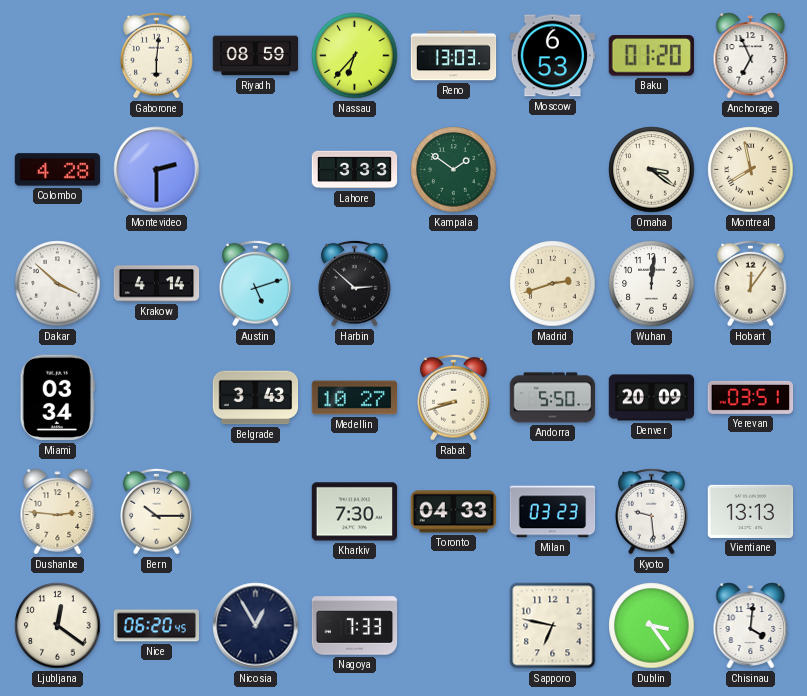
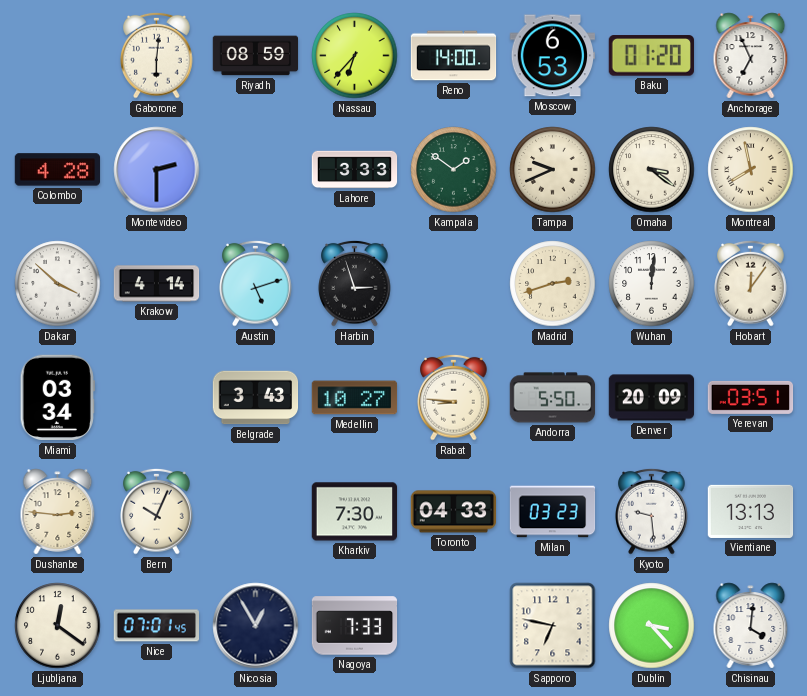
Reno: 13:03 -> 14:00 (454, 56)
Tampa: none -> 9:41 (553, 170)
Harbin: 2:52 -> 2:57 (355, 283)
Rabat: 8:42 -> 8:46 (454, 397)
Bern: 10:15 -> 10:04 (157, 511)
Nice: 06:20 -> 07:01 (156, 626)
Dublin: 3:24 -> 3:23 (652, 626)
